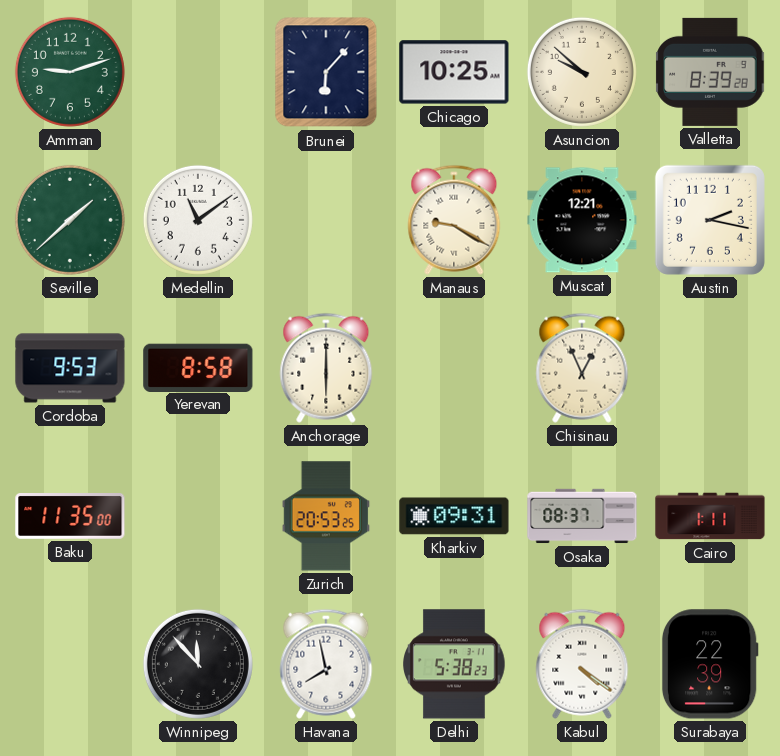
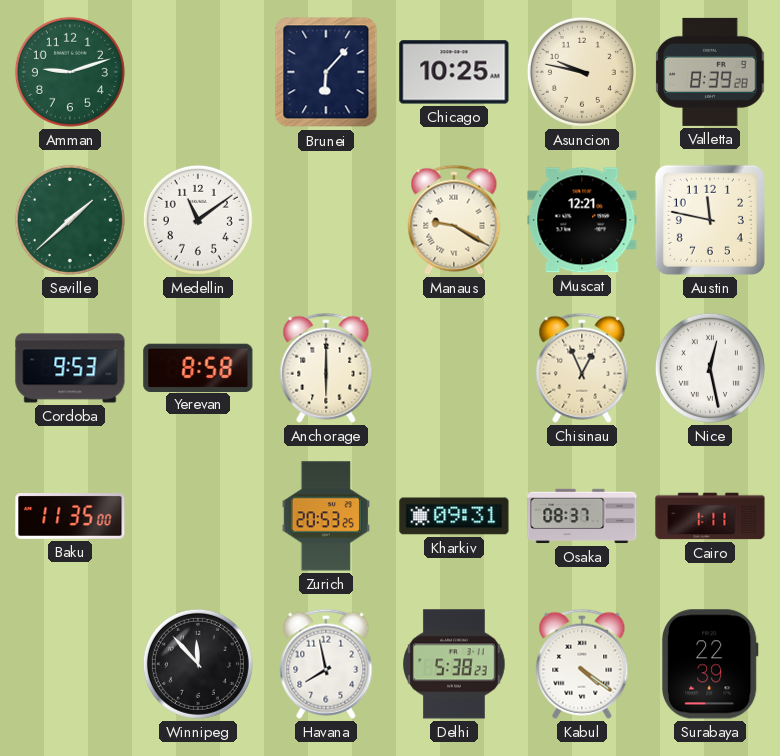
Asuncion: 9:52 -> 9:47 (582, 72)
Austin: 2:17 -> 11:47 (710, 220)
Nice: none -> 12:28 (710, 368)
